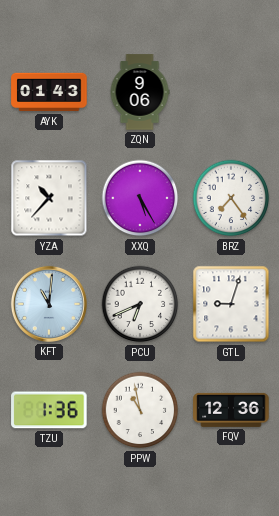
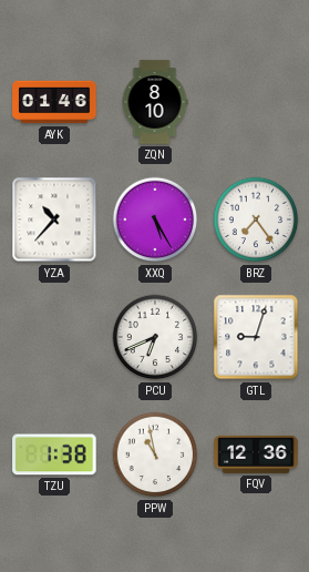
AYK: 01:43 -> 01:46 (54, 102)
ZQN: 9:06 -> 8:10 (155, 102)
KFT: 11:01 -> none (49, 304)
TZU: 1:36 -> 1:38 (54, 454)
